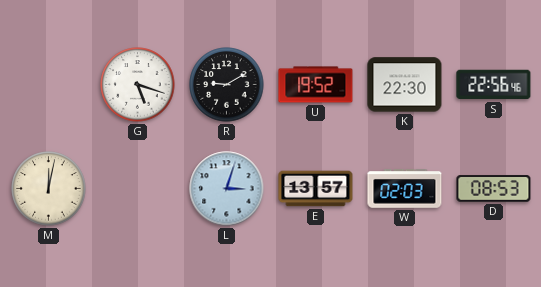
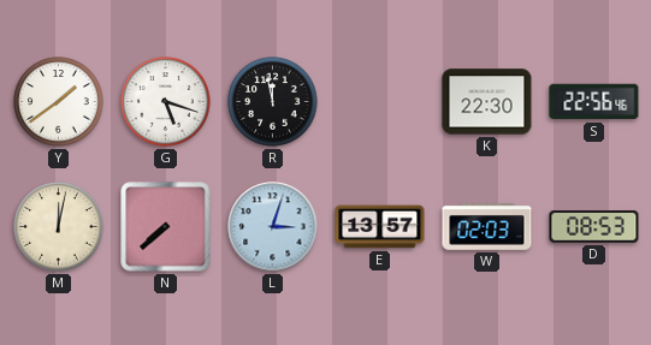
Y: none -> 1:39 (59, 102)
R: 9:10 -> 11:58 (273, 102)
U: 19:52 -> none (316, 85)
N: none -> 7:38 (166, 227)
